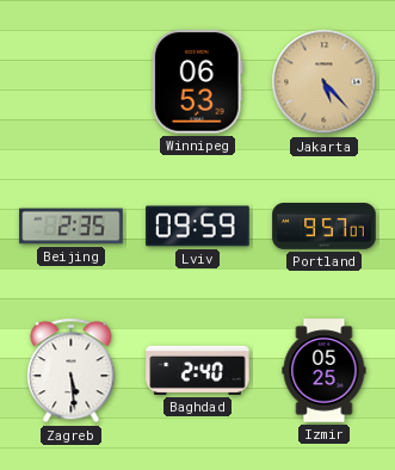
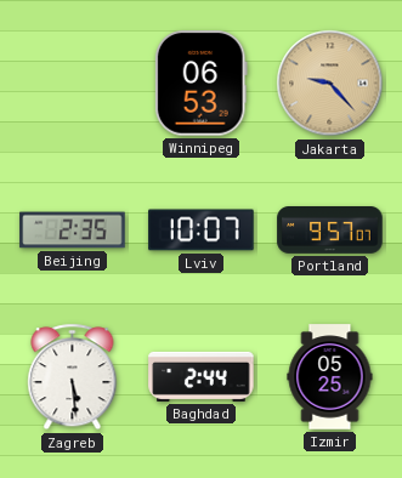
Jakarta: 5:23 -> 9:23 (330, 84)
Lviv: 09:59 -> 10:07 (202, 231)
Baghdad: 2:40 -> 2:44 (202, 376)
